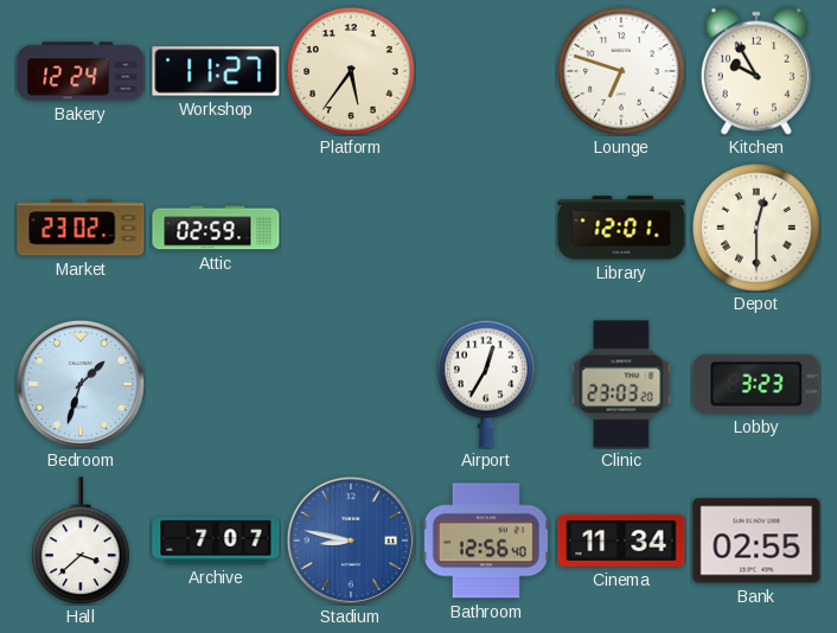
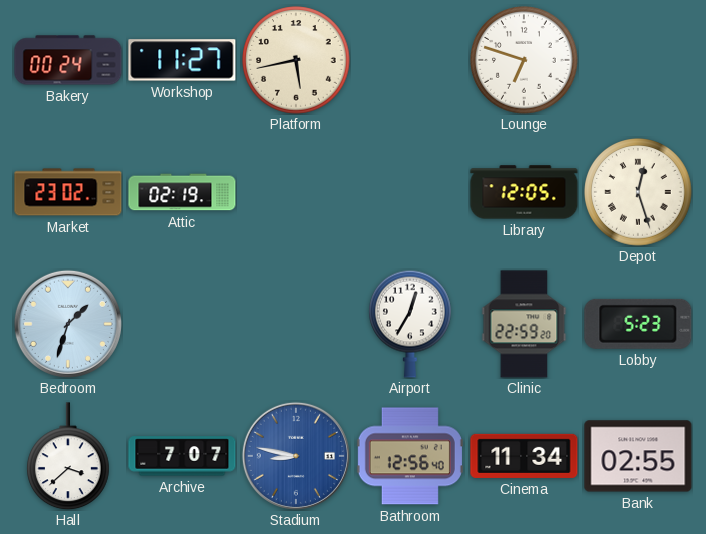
Bakery: 12:24 -> 00:24 (68, 60)
Platform: 5:36 -> 5:43 (296, 60)
Kitchen: 9:55 -> none (756, 71)
Attic: 02:59 -> 02:19 (182, 192)
Library: 12:01 -> 12:05 (524, 192)
Depot: 12:30 -> 12:27 (638, 192)
Clinic: 23:03 -> 22:59 (524, 324)
Lobby: 3:23 -> 5:23 (638, 324)
